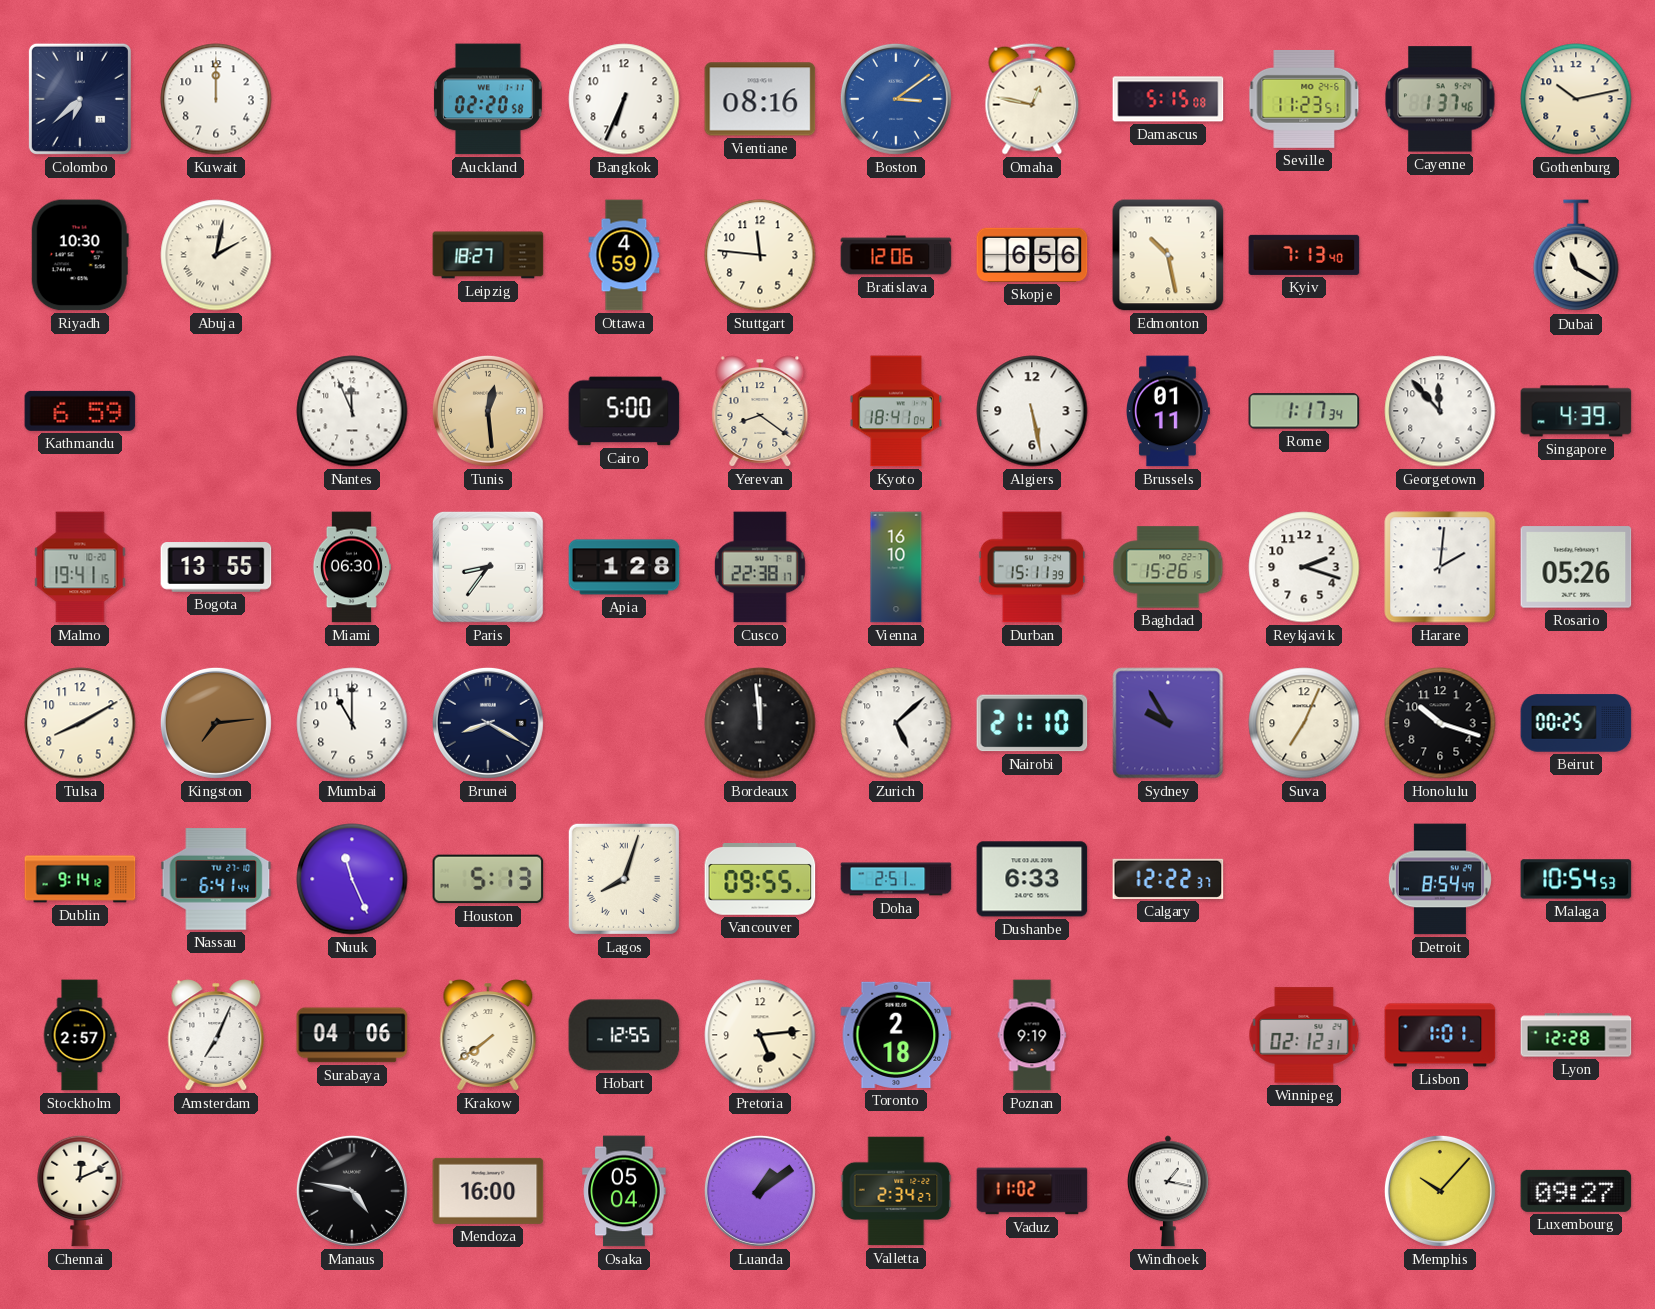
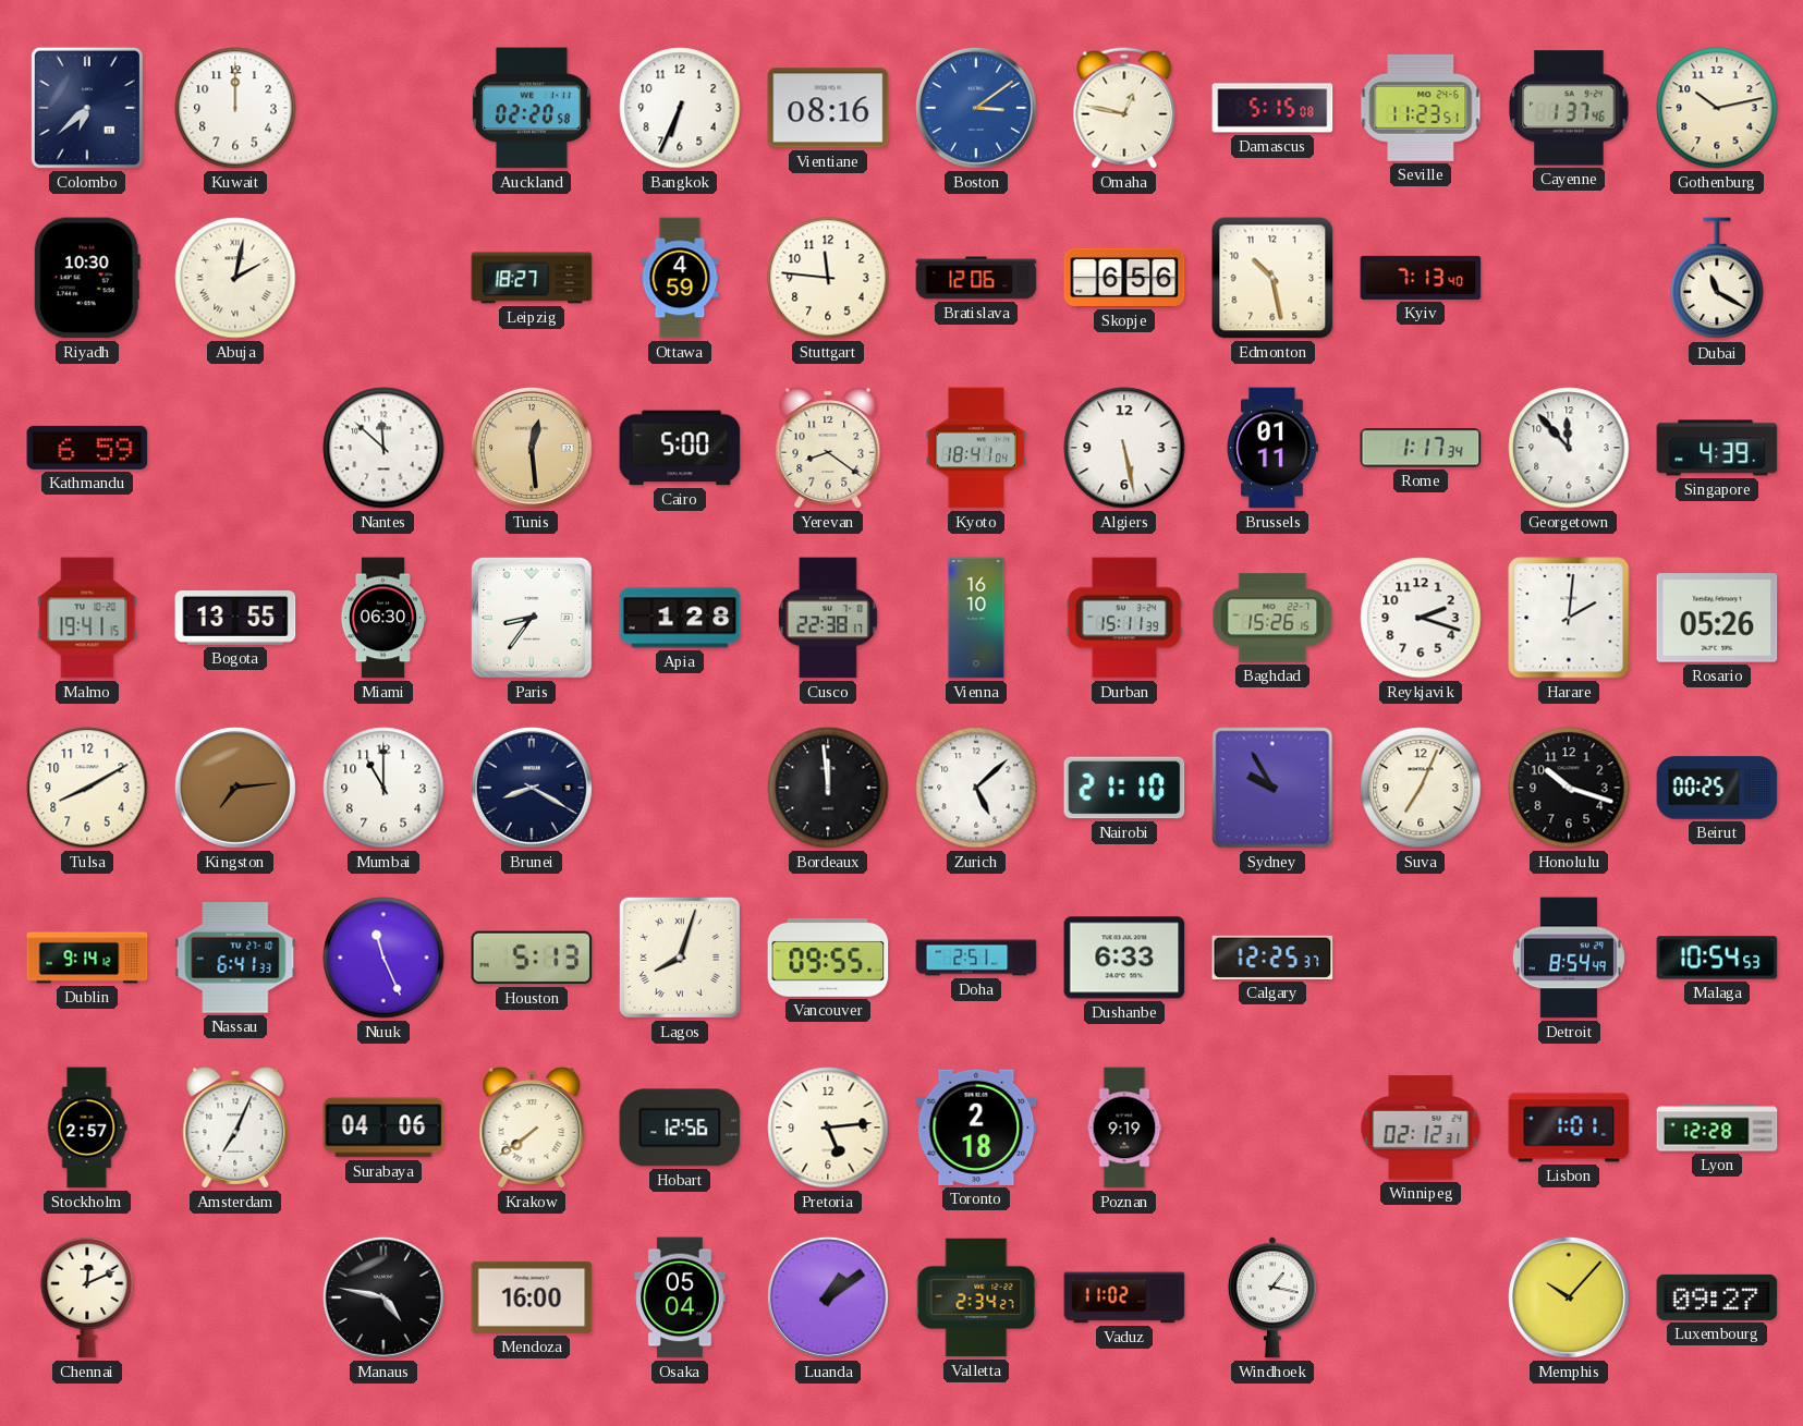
Nantes: 11:56 -> 11:52 (383, 448)
Nassau: 6:41:44 -> 6:41:33 (235, 958)
Calgary: 12:22 -> 12:25 (1272, 958)
Hobart: 12:55 -> 12:56 (680, 1128)
